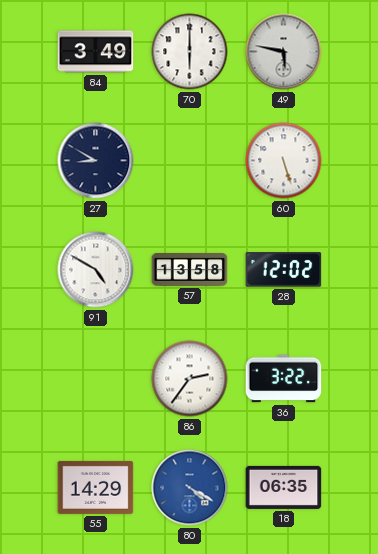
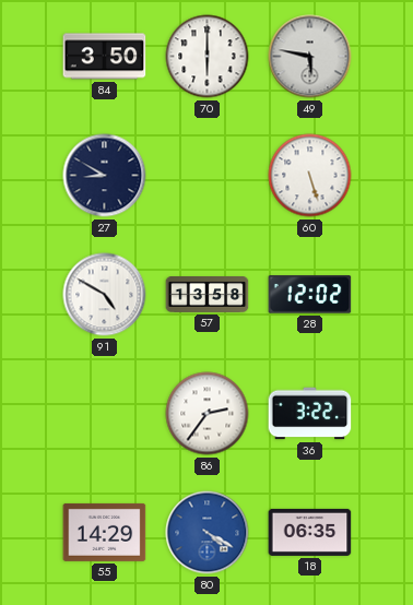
84: 3:49 -> 3:50 (105, 57)
